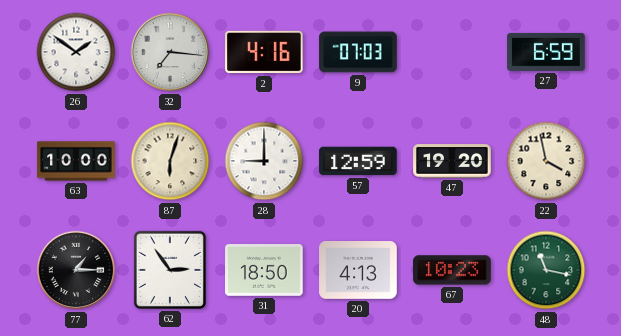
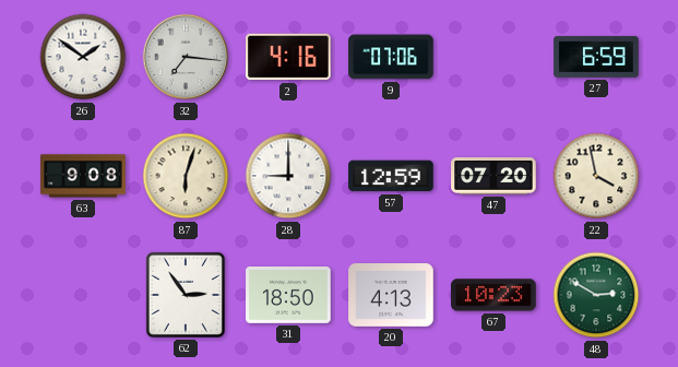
9: 07:03 -> 07:06 (391, 57)
63: 10:00 -> 9:08 (83, 176)
47: 19:20 -> 07:20 (493, 176)
77: 1:15 -> none (76, 270)
48: 11:17 -> 2:50 (596, 295)
